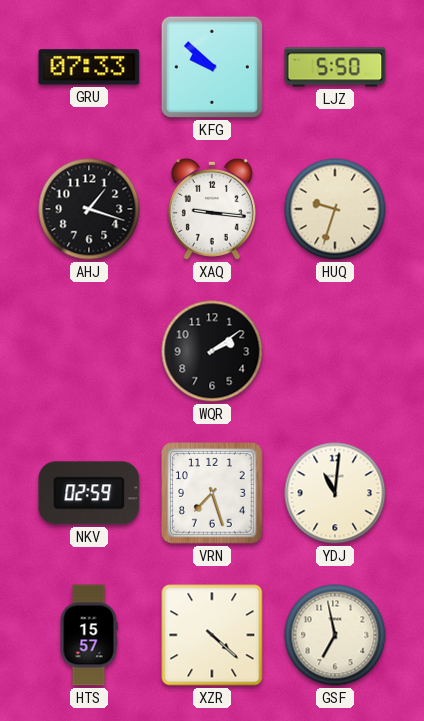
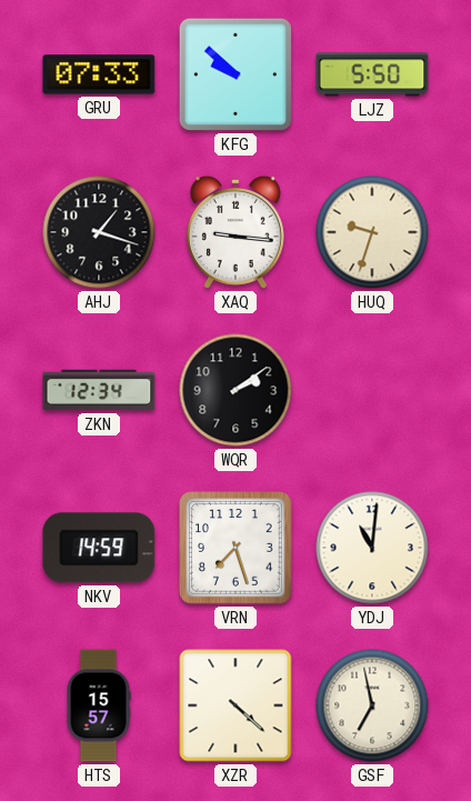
ZKN: none -> 12:34 (99, 390)
NKV: 02:59 -> 14:59 (99, 548)
